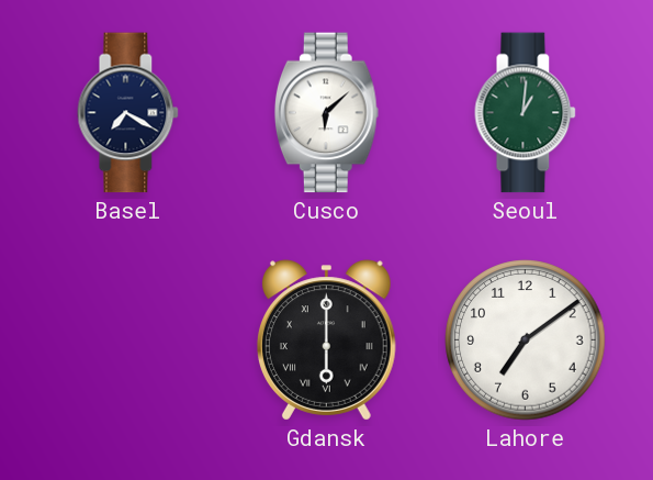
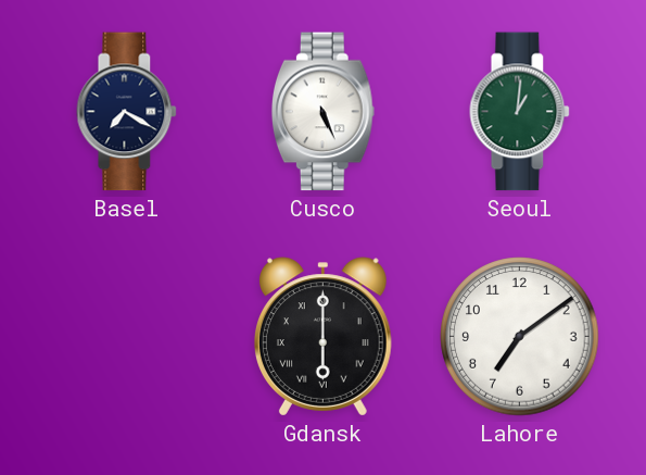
Cusco: 6:08 -> 5:26 (322, 112)
